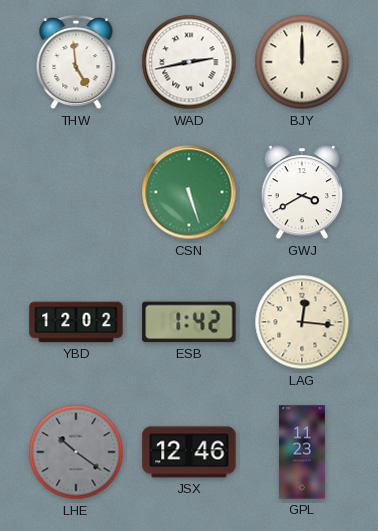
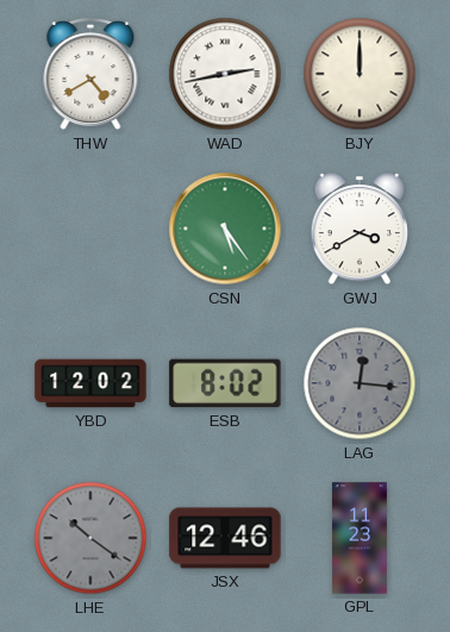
THW: 4:59 -> 4:40 (90, 75)
CSN: 5:27 -> 5:24 (225, 229)
ESB: 1:42 -> 8:02 (225, 383)
LAG dial: cream -> grey (360, 383)
